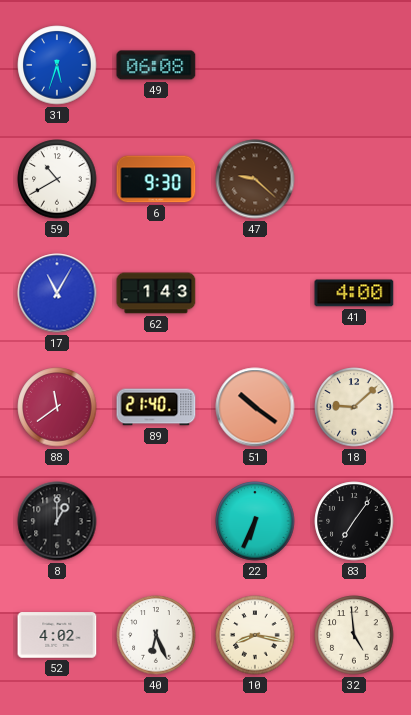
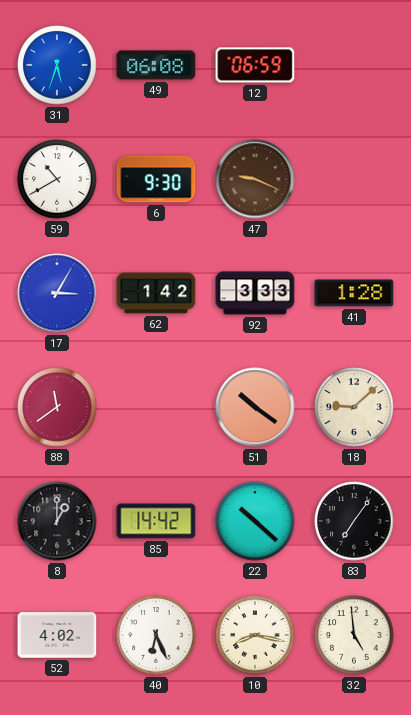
12: none -> 06:59 (255, 65)
47: 9:22 -> 9:19 (255, 179)
17: 11:05 -> 3:05 (57, 293)
62: 1:43 -> 1:42 (156, 293)
92: none -> 3:33 (255, 293)
41: 4:00 -> 1:28 (354, 293)
89: 21:40 -> none (156, 407)
85: none -> 14:42 (156, 521)
22: 6:34 -> 10:22 (255, 521)
